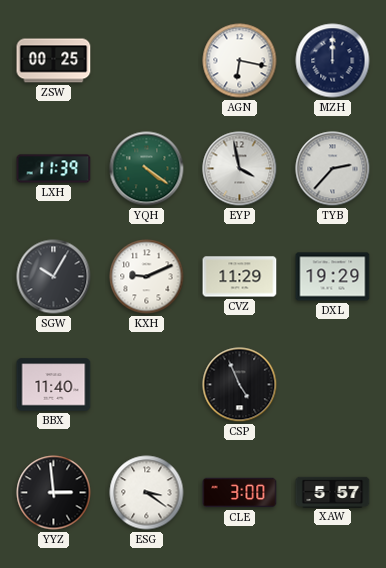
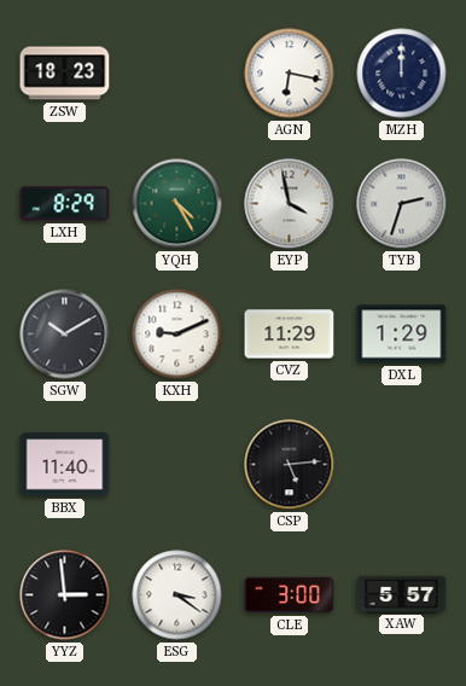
ZSW: 00:25 -> 18:23 (65, 74)
LXH: 11:39 -> 8:29 (65, 204)
YQH: 4:21 -> 4:25 (177, 204)
TYB: 2:37 -> 2:33 (402, 204)
SGW: 10:05 -> 10:10 (65, 335)
DXL: 19:29 -> 1:29 (402, 335)
CSP: 4:56 -> 5:14 (290, 465)
